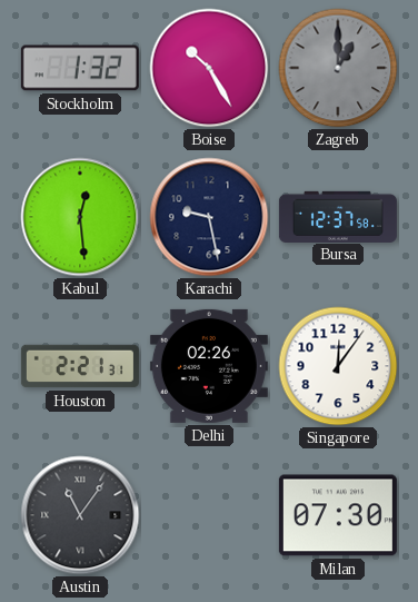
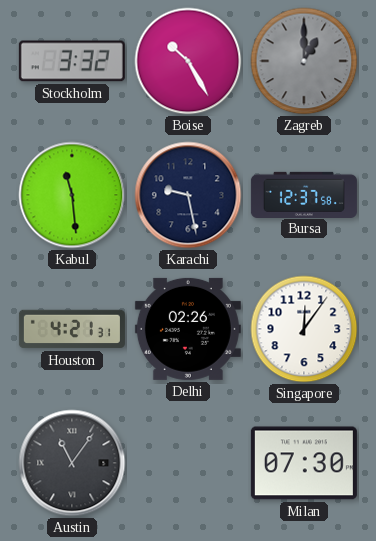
Stockholm: 1:32 -> 3:32 (72, 61)
Kabul: 12:29 -> 11:29 (72, 195)
Houston: 2:21 -> 4:21 (72, 329)
